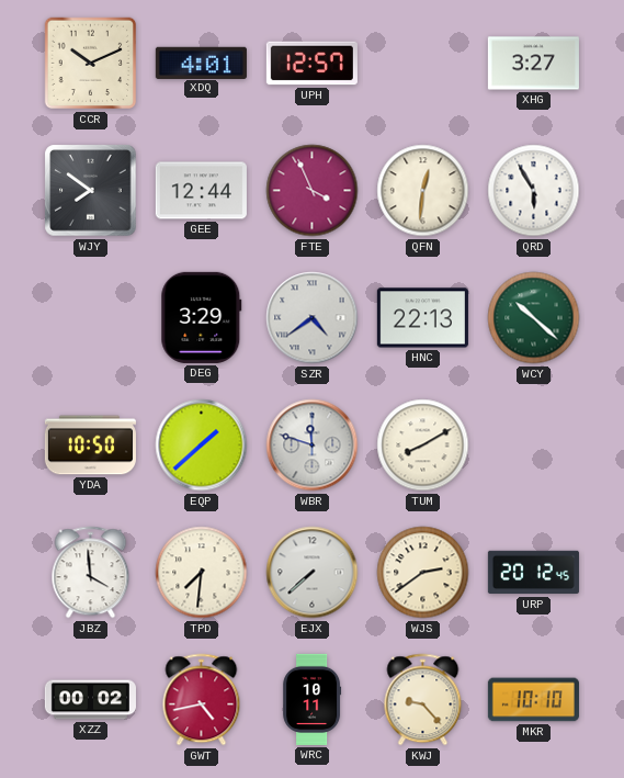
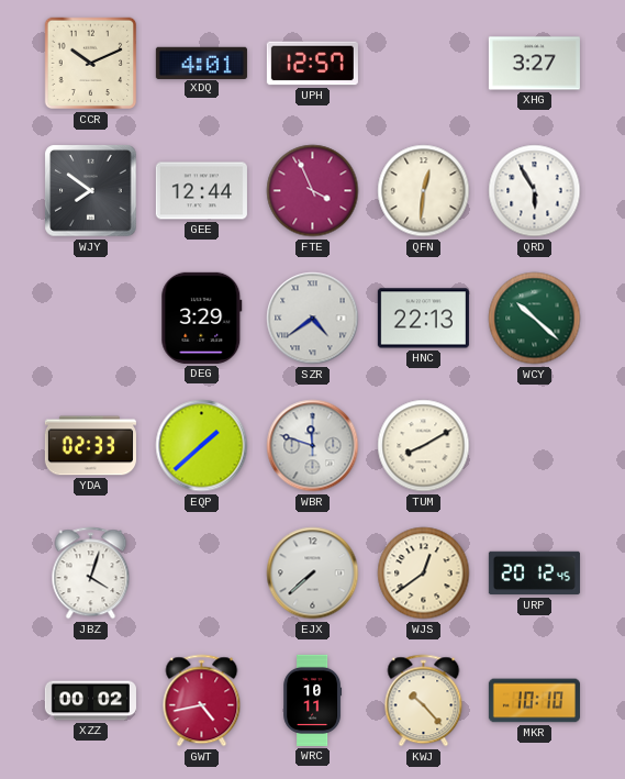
YDA: 10:50 -> 02:33 (90, 446)
JBZ: 3:59 -> 4:03 (91, 574)
TPD: 7:31 -> none (202, 573)
WJS: 2:39 -> 12:39 (424, 574)
KWJ: 9:23 -> 10:23 (424, 701)
